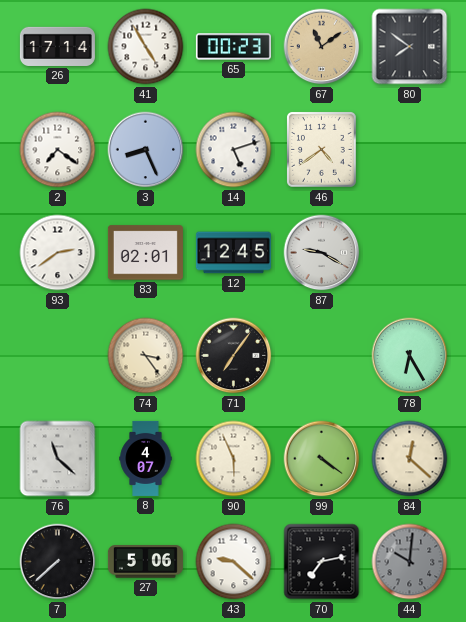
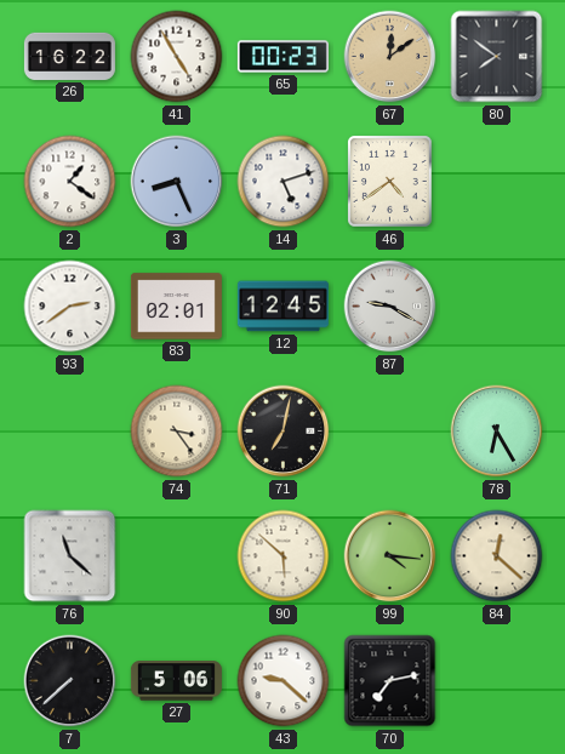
26: 17:14 -> 16:22 (69, 56)
67: 11:09 -> 12:09 (390, 57)
2: 7:21 -> 1:21 (70, 182)
71: 7:06 -> 7:02 (284, 432)
8: 4:07 -> none (146, 458)
90: 5:56 -> 5:52 (284, 556)
99: 4:21 -> 4:16 (390, 556)
44: 10:01 -> none (410, 562)
